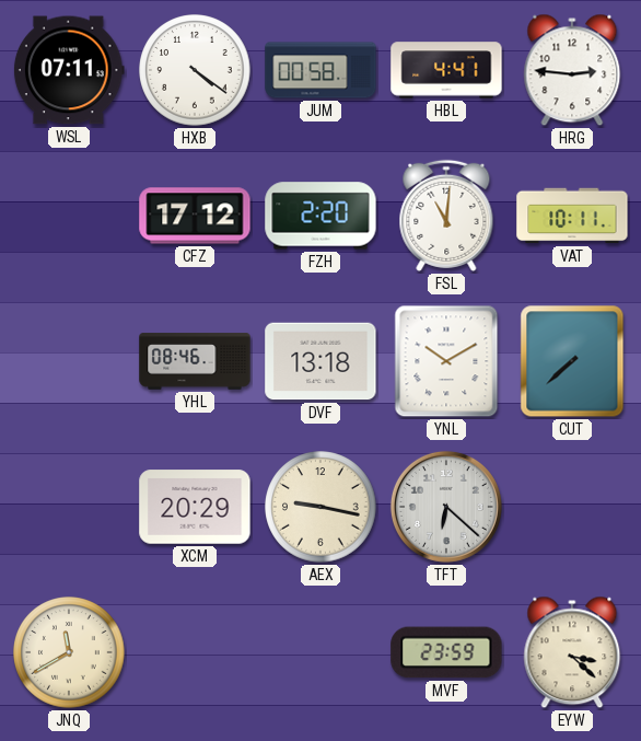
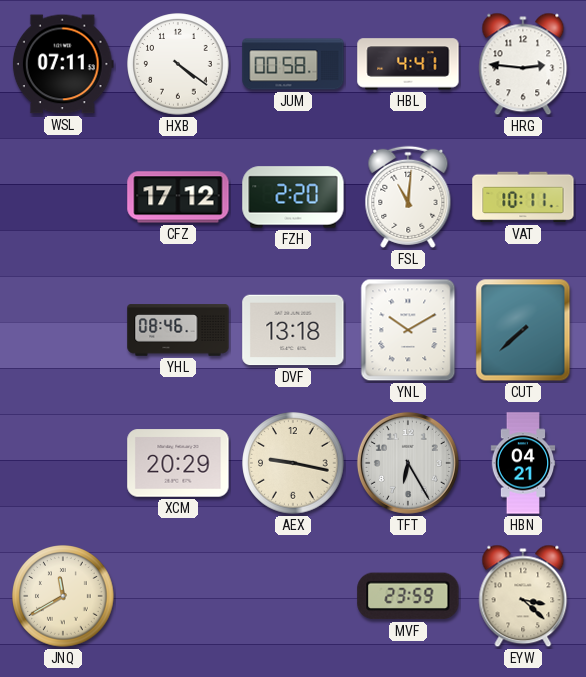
TFT: 6:22 -> 6:25 (408, 463)
HBN: none -> 04:21 (523, 463)
